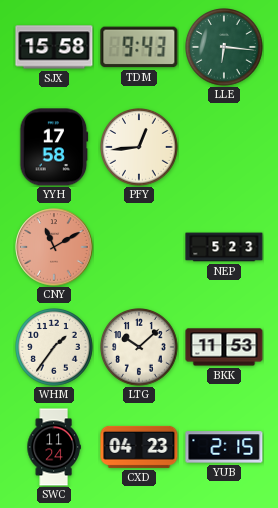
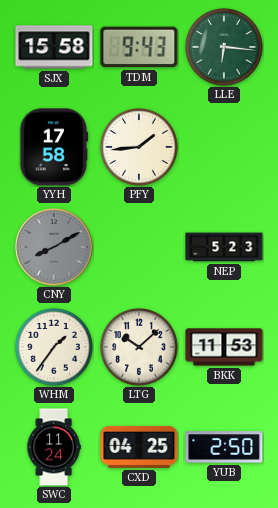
PFY: 12:44 -> 1:44 (140, 148)
CNY: 11:10 -> 8:10 (54, 247)
CNY dial: salmon -> grey (54, 247)
CXD: 04:23 -> 04:25 (139, 447)
YUB: 2:15 -> 2:50 (224, 447)
